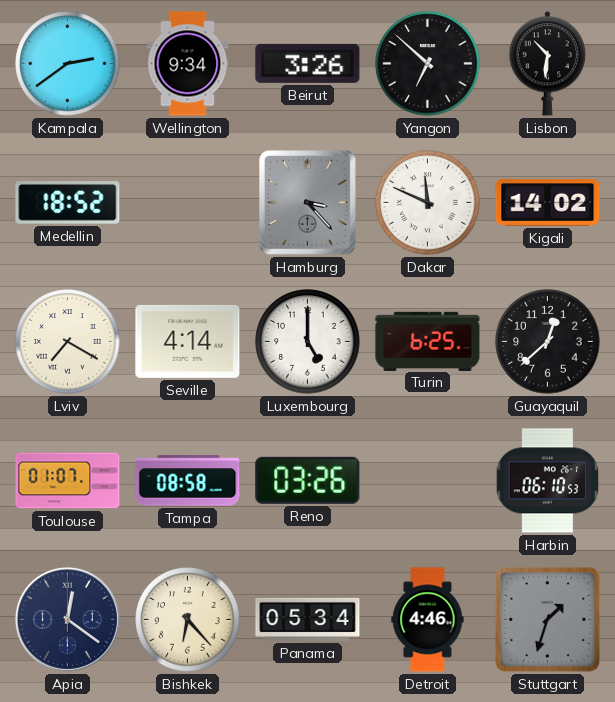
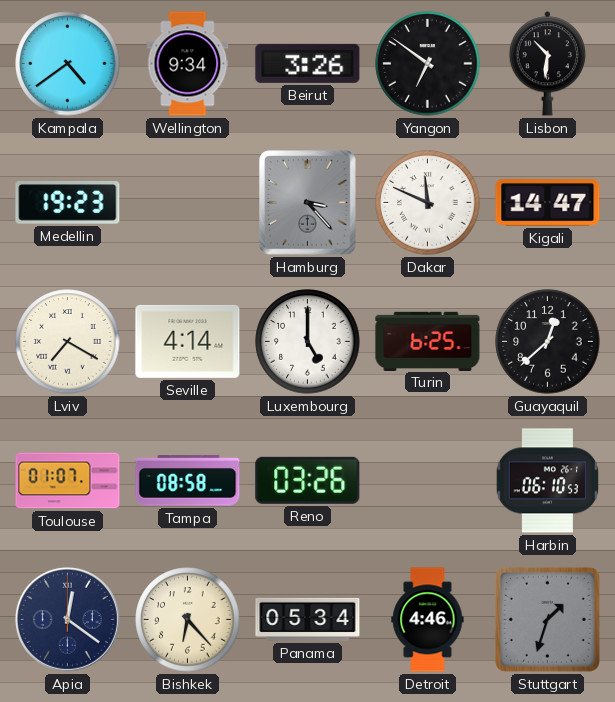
Kampala: 2:39 -> 4:39 (68, 64)
Yangon: 6:52 -> 6:51 (428, 64)
Medellin: 18:52 -> 19:23 (68, 203)
Kigali: 14:02 -> 14:47 (548, 203)
